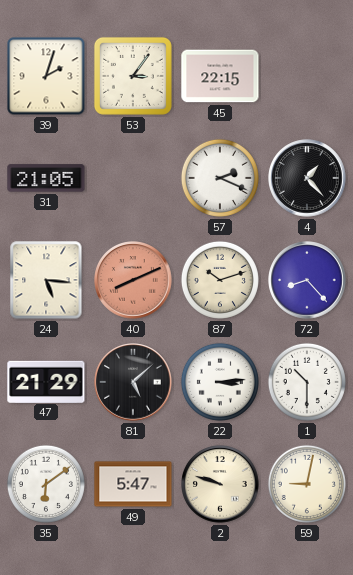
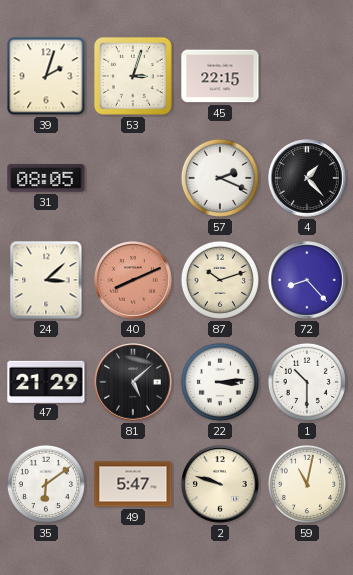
53: 3:06 -> 3:03 (133, 76)
31: 21:05 -> 08:05 (46, 178)
24: 5:16 -> 3:08 (46, 280)
59: 9:02 -> 11:02 (307, 484)
